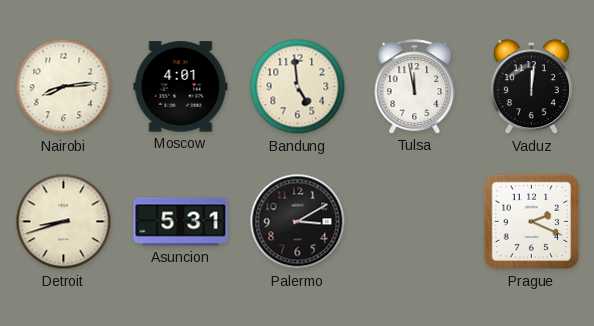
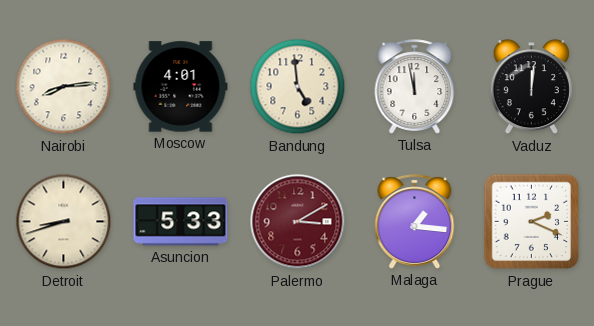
Asuncion: 5:31 -> 5:33 (181, 222)
Palermo dial: black -> burgundy (298, 222)
Malaga: none -> 1:16 (415, 222)
